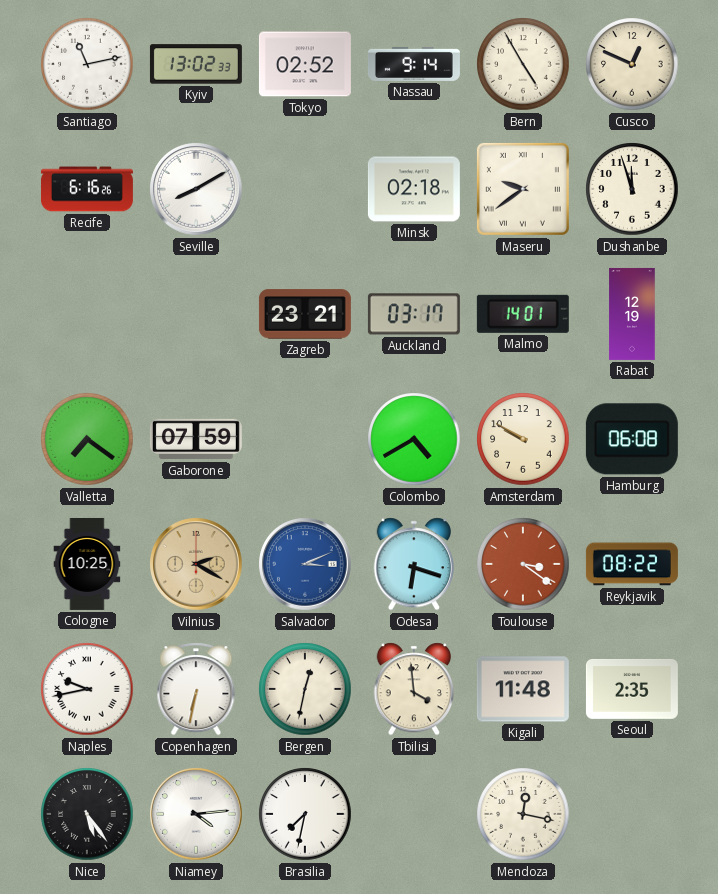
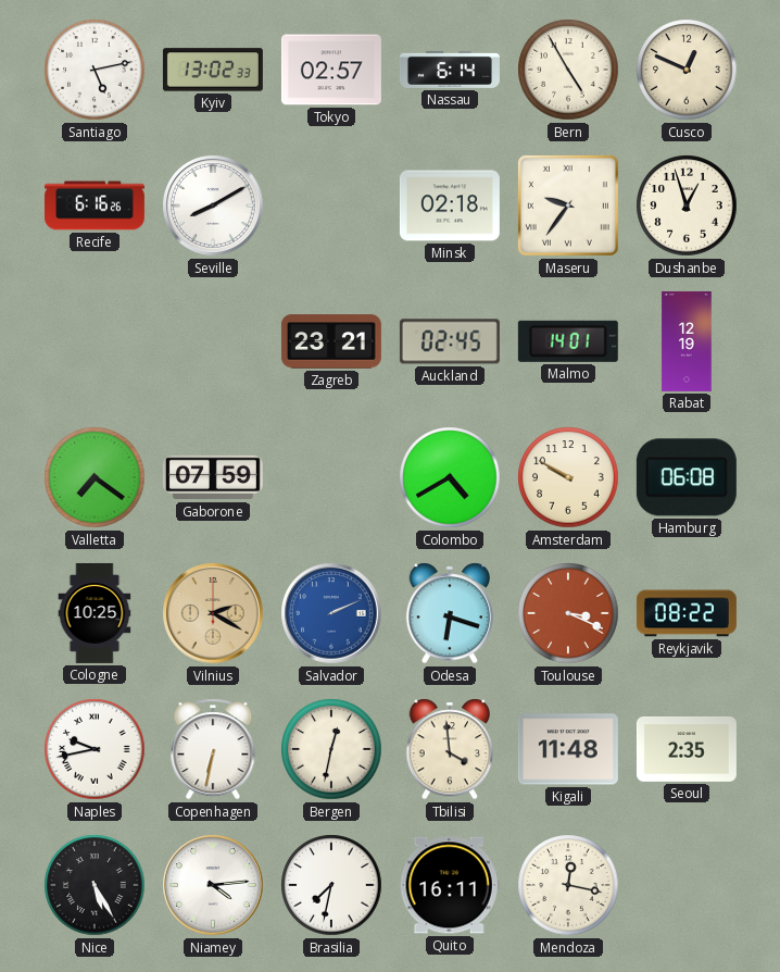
Santiago: 11:13 -> 5:13 (95, 70)
Tokyo: 02:52 -> 02:57 (331, 70)
Nassau: 9:14 -> 6:14 (450, 70)
Maseru: 9:39 -> 9:36 (568, 205)
Dushanbe: 11:57 -> 12:57 (687, 205)
Auckland: 03:17 -> 02:45 (450, 341)
Salvador: 3:11 -> 2:11 (331, 613)
Toulouse: 3:21 -> 3:19 (568, 613)
Nice: 5:24 -> 5:25 (95, 885)
Quito: none -> 16:11 (450, 885)
